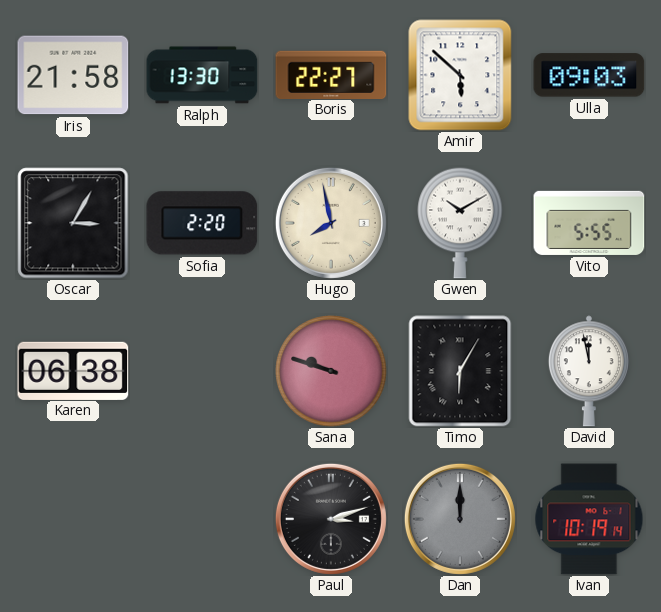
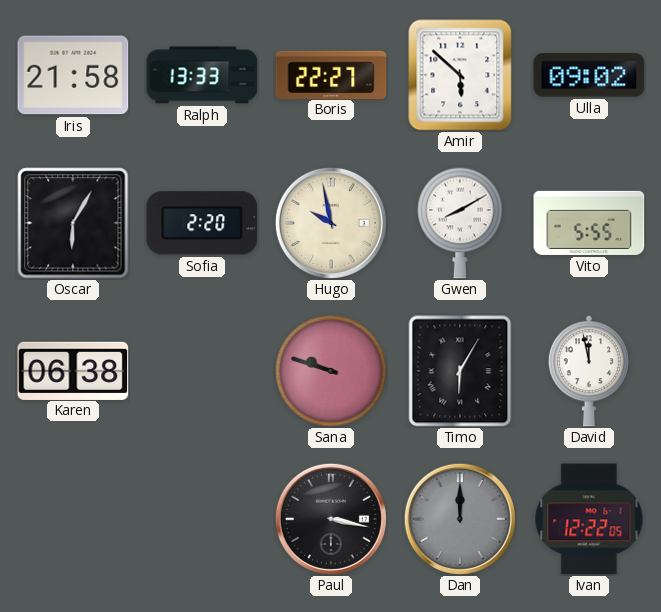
Ralph: 13:30 -> 13:33 (202, 75)
Ulla: 09:03 -> 09:02 (589, 75)
Oscar: 3:05 -> 6:05 (73, 223)
Hugo: 7:58 -> 9:58 (331, 223)
Gwen: 10:10 -> 8:10 (460, 223)
Paul: 3:12 -> 3:17 (331, 519)
Ivan: 10:19 -> 12:22 (589, 519)
